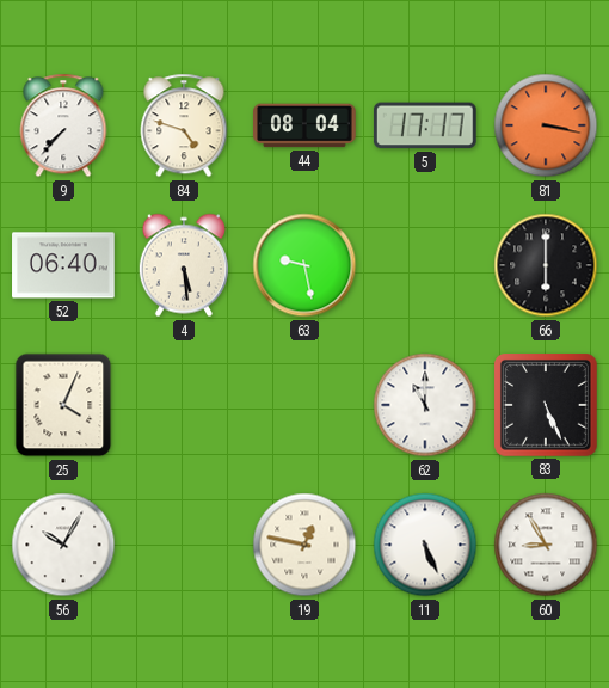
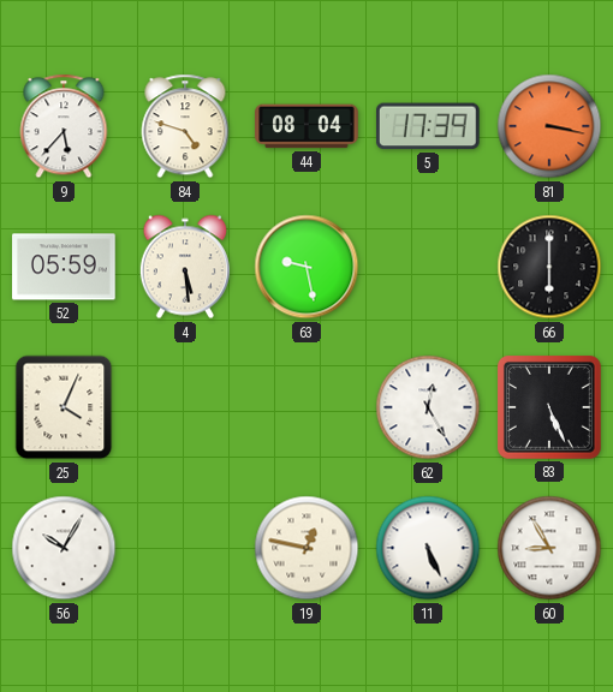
9: 7:37 -> 5:37 (64, 126)
5: 17:17 -> 17:39 (428, 126)
52: 06:40 -> 05:59 (64, 267)
62: 11:00 -> 12:25 (428, 407)
